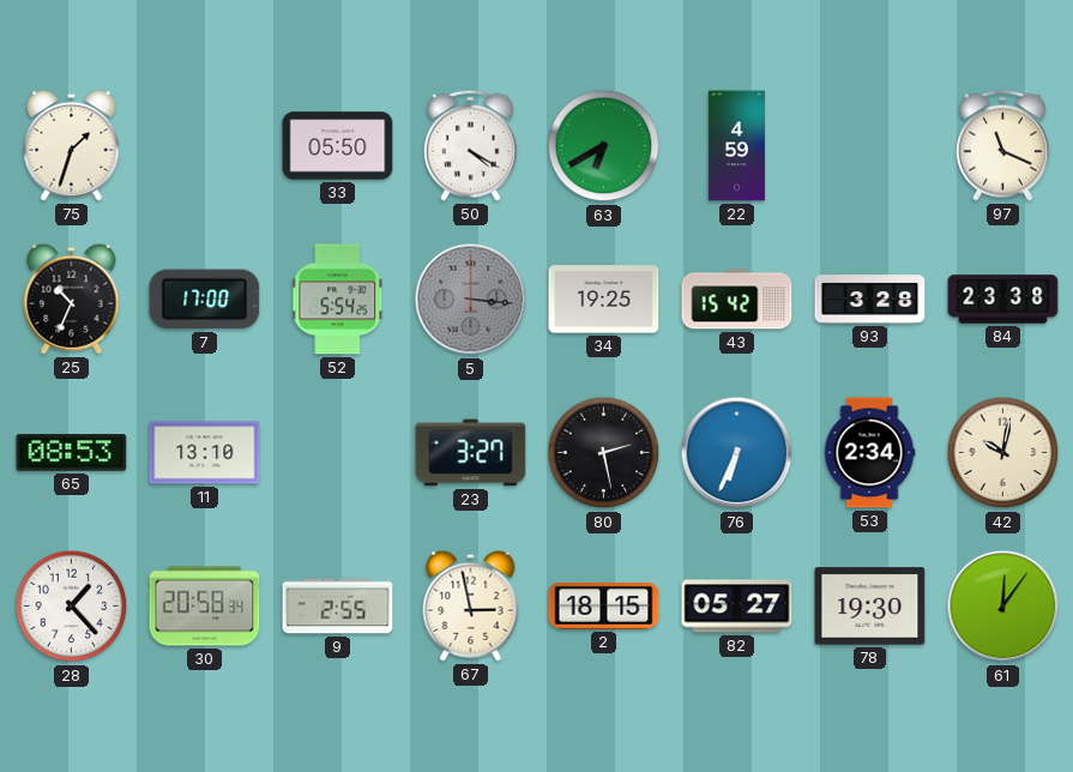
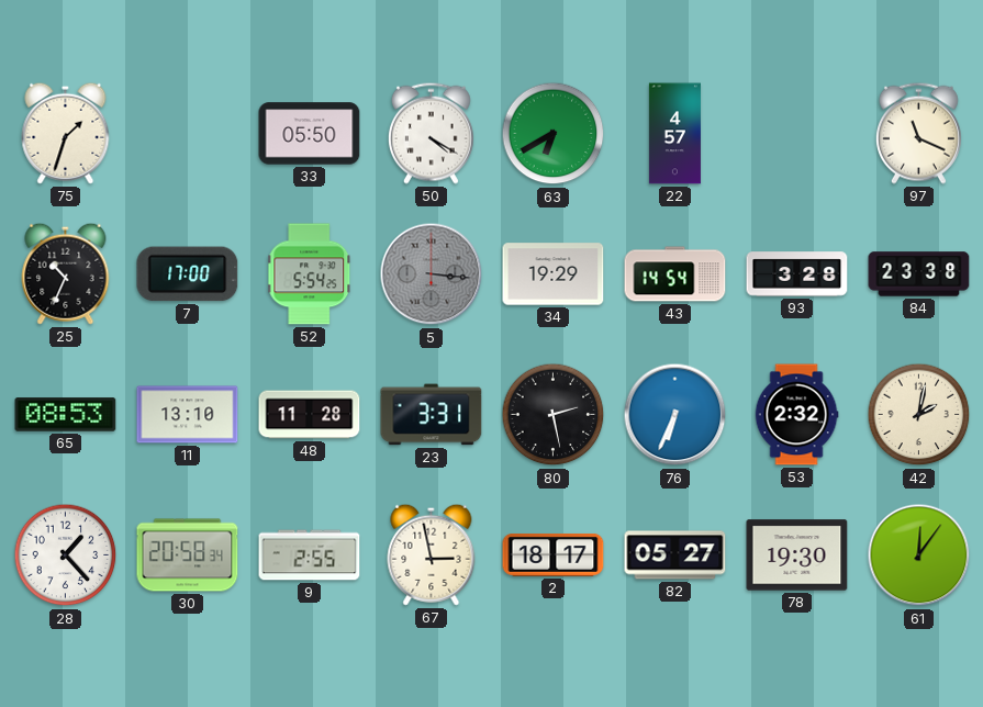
22: 4:59 -> 4:57 (674, 134)
34: 19:25 -> 19:29 (554, 274)
43: 15:42 -> 14:54 (675, 274)
48: none -> 11:28 (310, 415)
23: 3:27 -> 3:31 (432, 415)
53: 2:34 -> 2:32 (796, 415)
42: 10:02 -> 2:02 (919, 415)
2: 18:15 -> 18:17 (554, 555)
